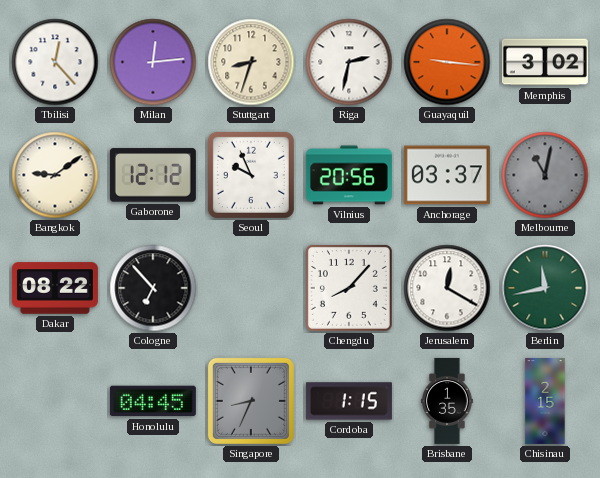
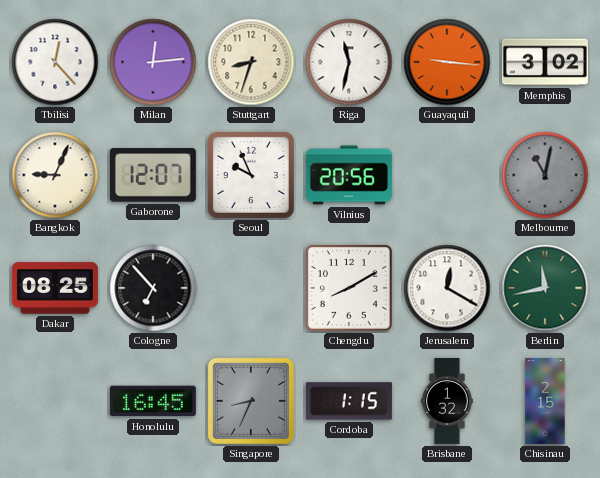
Riga: 2:32 -> 11:32 (349, 62)
Bangkok: 9:09 -> 9:04 (55, 175)
Gaborone: 12:12 -> 12:07 (153, 175)
Anchorage: 03:37 -> none (447, 175)
Dakar: 08:22 -> 08:25 (55, 288)
Chengdu: 8:07 -> 8:10 (349, 288)
Honolulu: 04:45 -> 16:45 (153, 401)
Brisbane: 1:35 -> 1:32 (447, 401)
